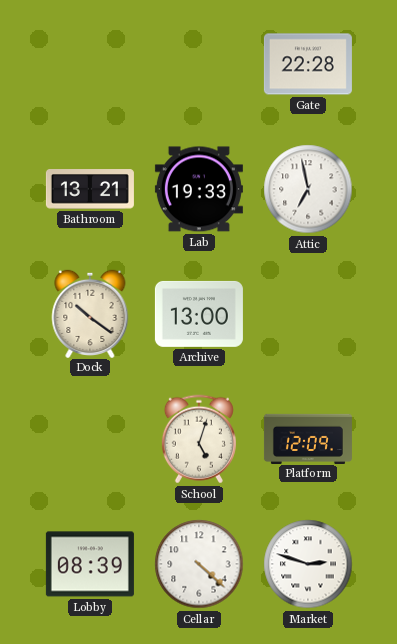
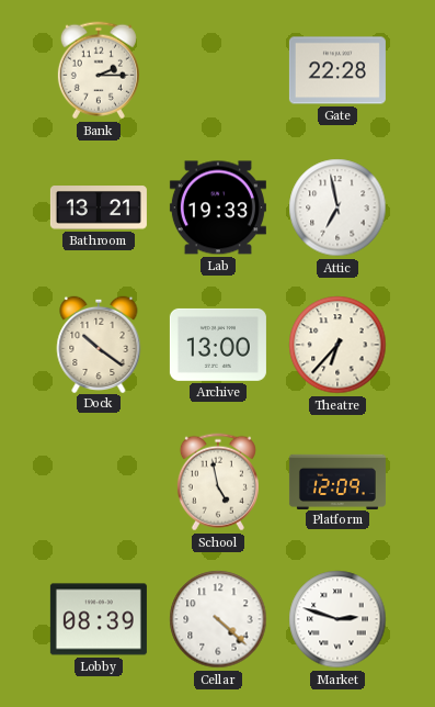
Bank: none -> 2:15 (99, 70)
Theatre: none -> 6:37 (337, 345)
School: 5:03 -> 4:58 (218, 482)
